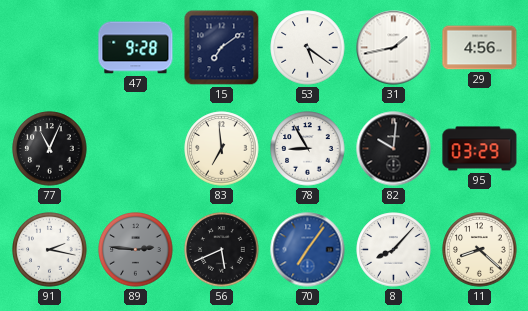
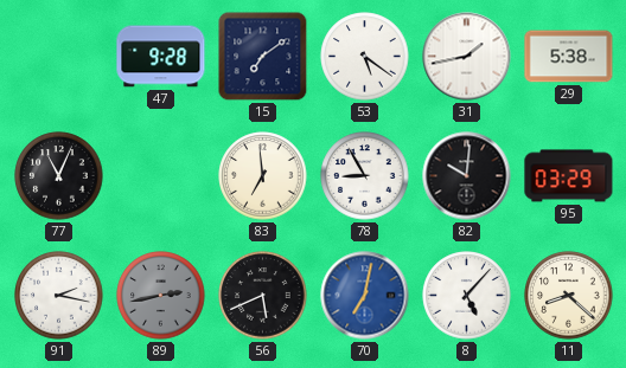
29: 4:56 -> 5:38 (569, 57)
89: 2:46 -> 2:43 (161, 296)
70: 7:06 -> 7:02 (365, 296)
8: 8:07 -> 5:07 (467, 296)
